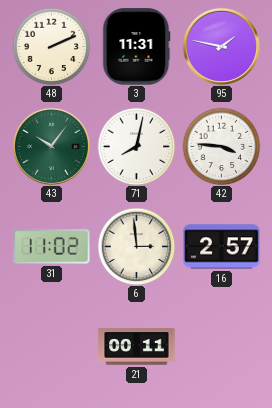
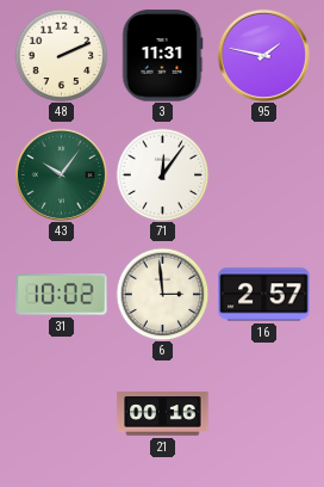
71: 8:02 -> 12:06 (162, 174)
42: 3:46 -> none (221, 146)
31: 11:02 -> 10:02 (62, 295)
21: 00:11 -> 00:16 (163, 414)
